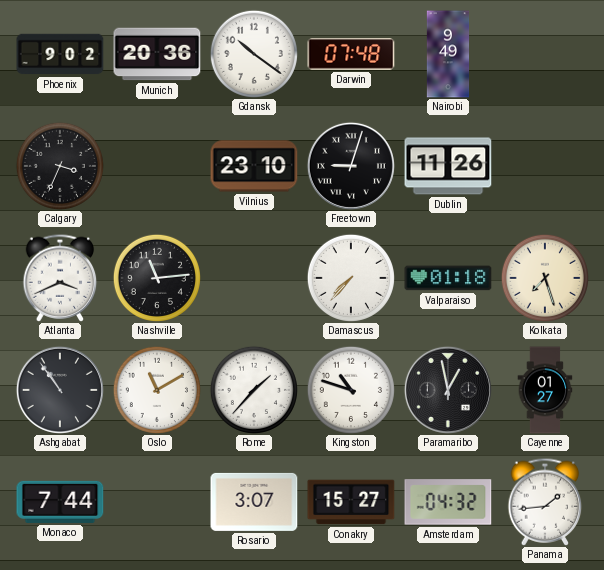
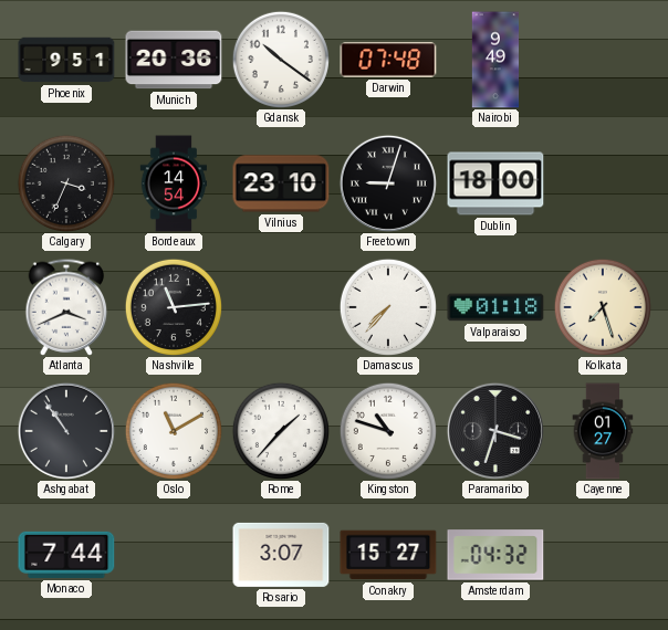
Phoenix: 9:02 -> 9:51 (66, 60)
Bordeaux: none -> 14:54 (173, 183)
Dublin: 11:26 -> 18:00 (495, 183)
Paramaribo: 12:58 -> 3:33 (495, 431)
Panama: 1:44 -> none (545, 502)
